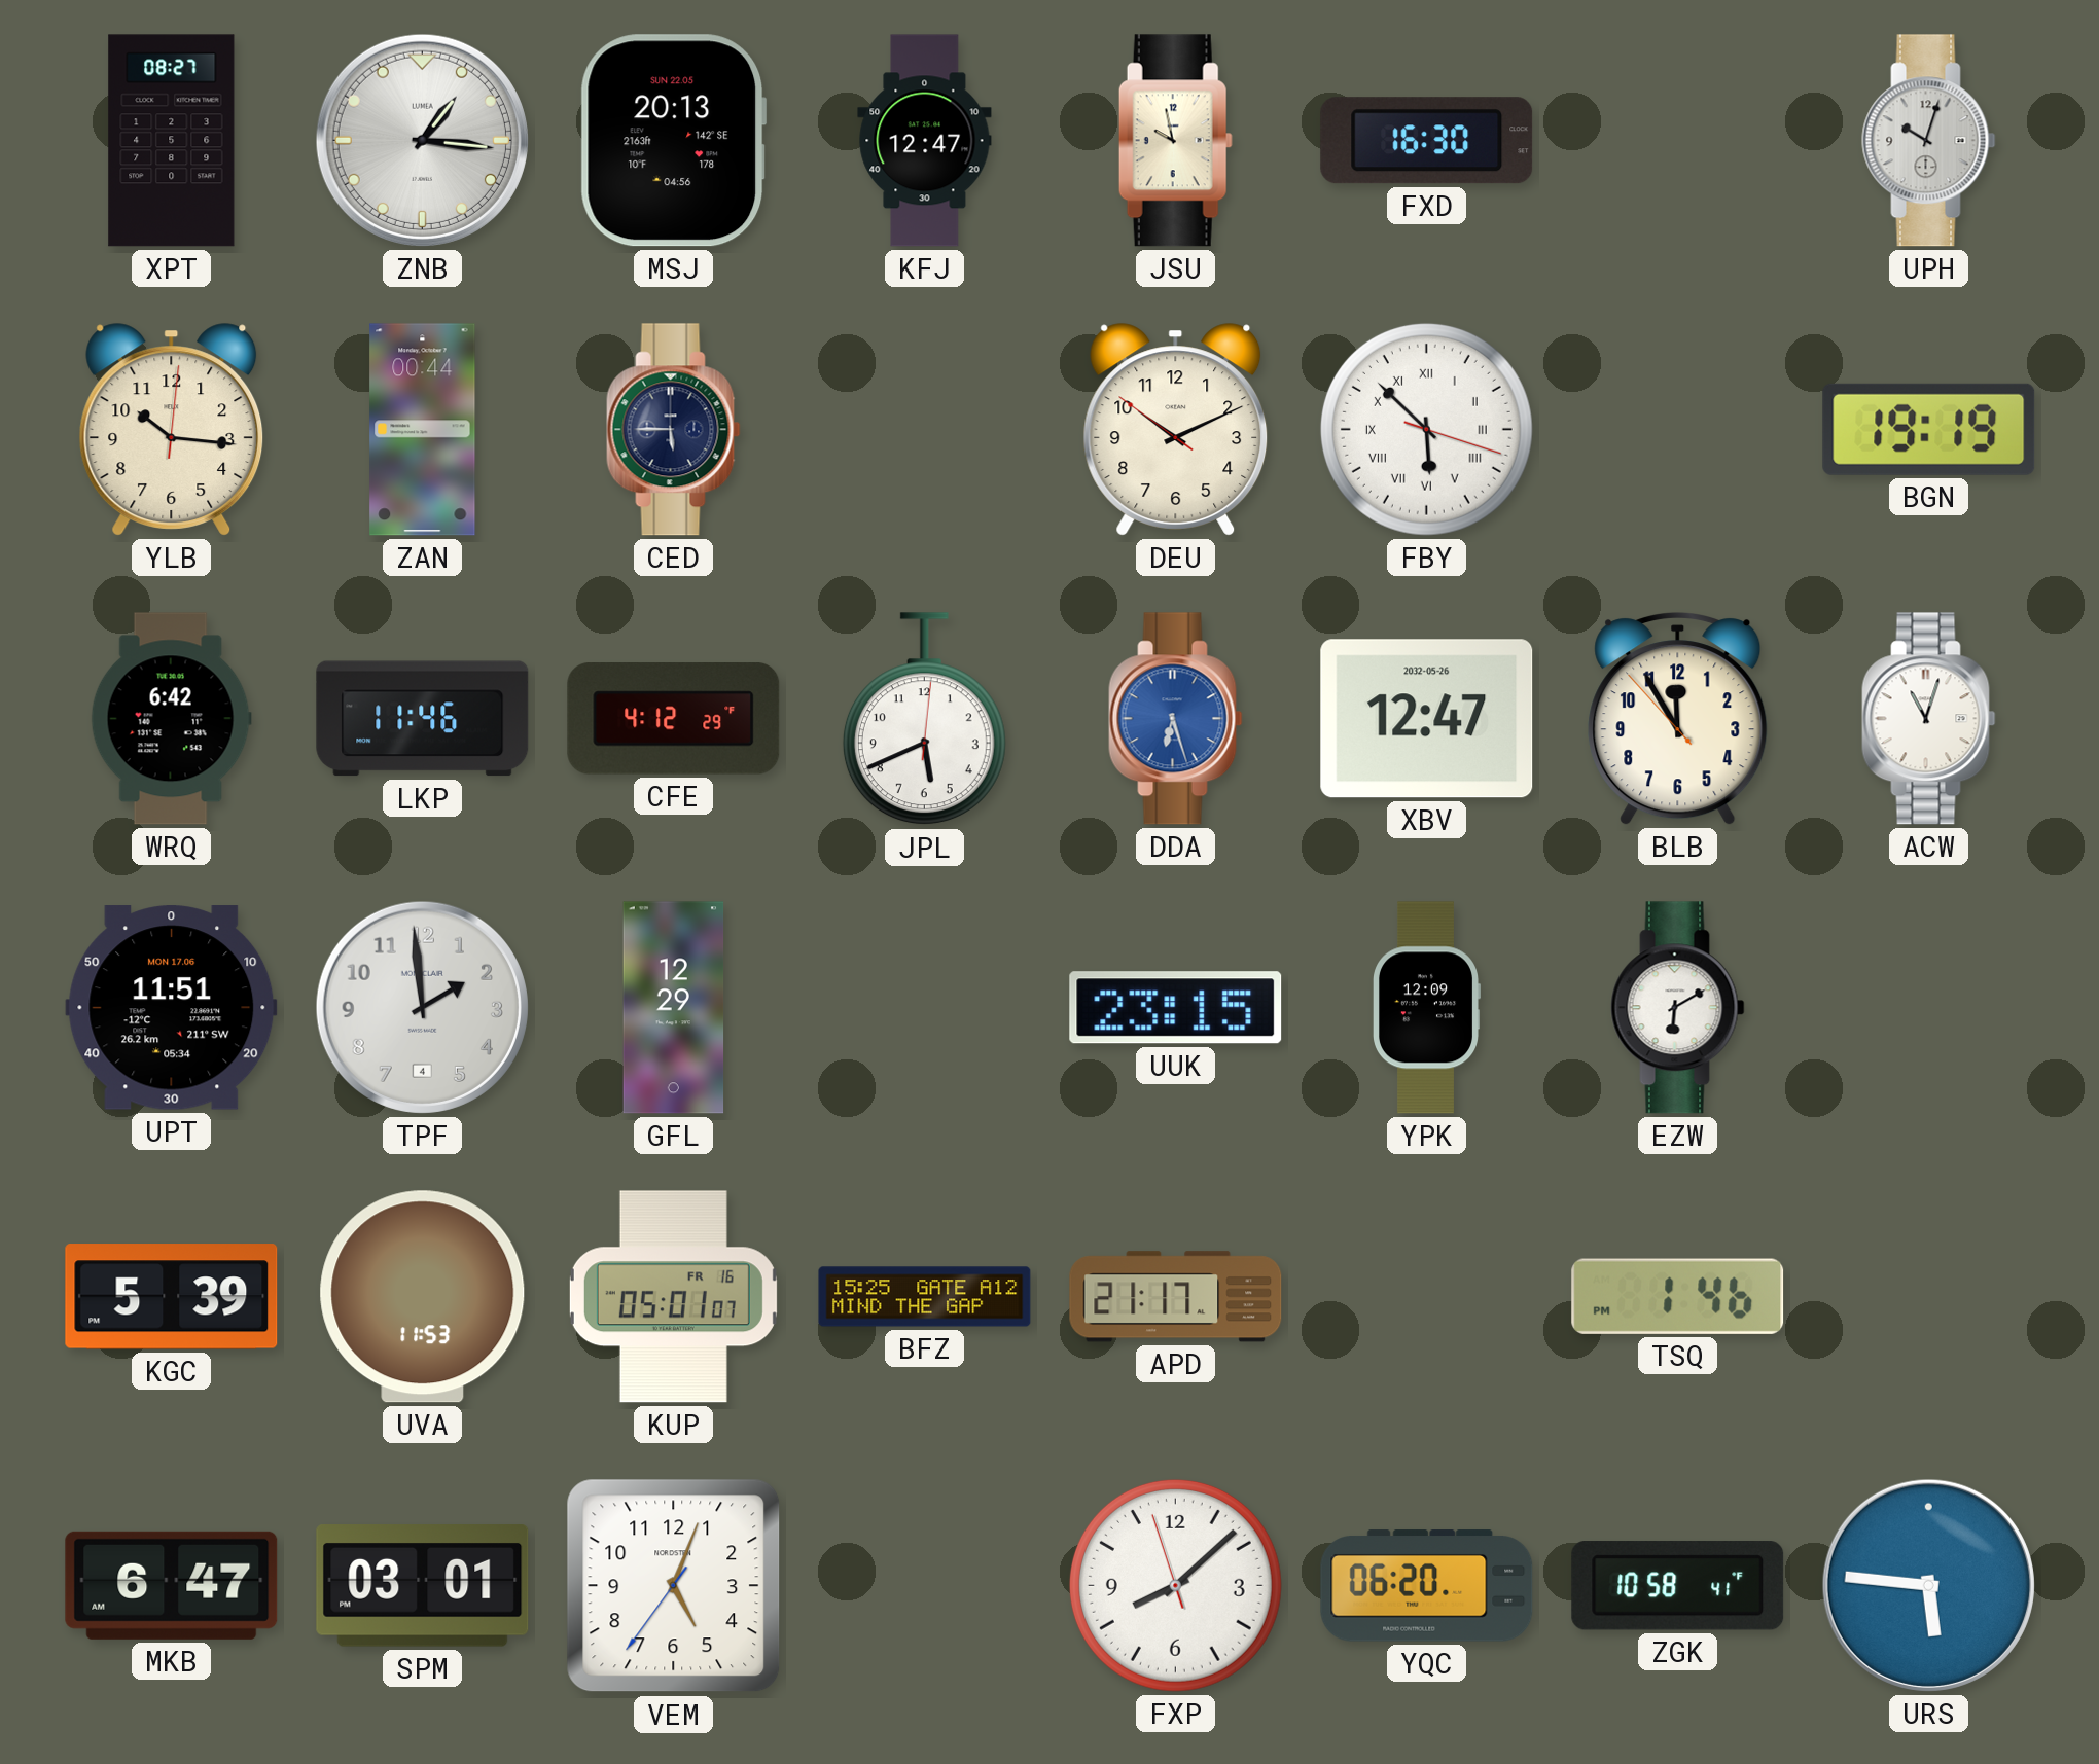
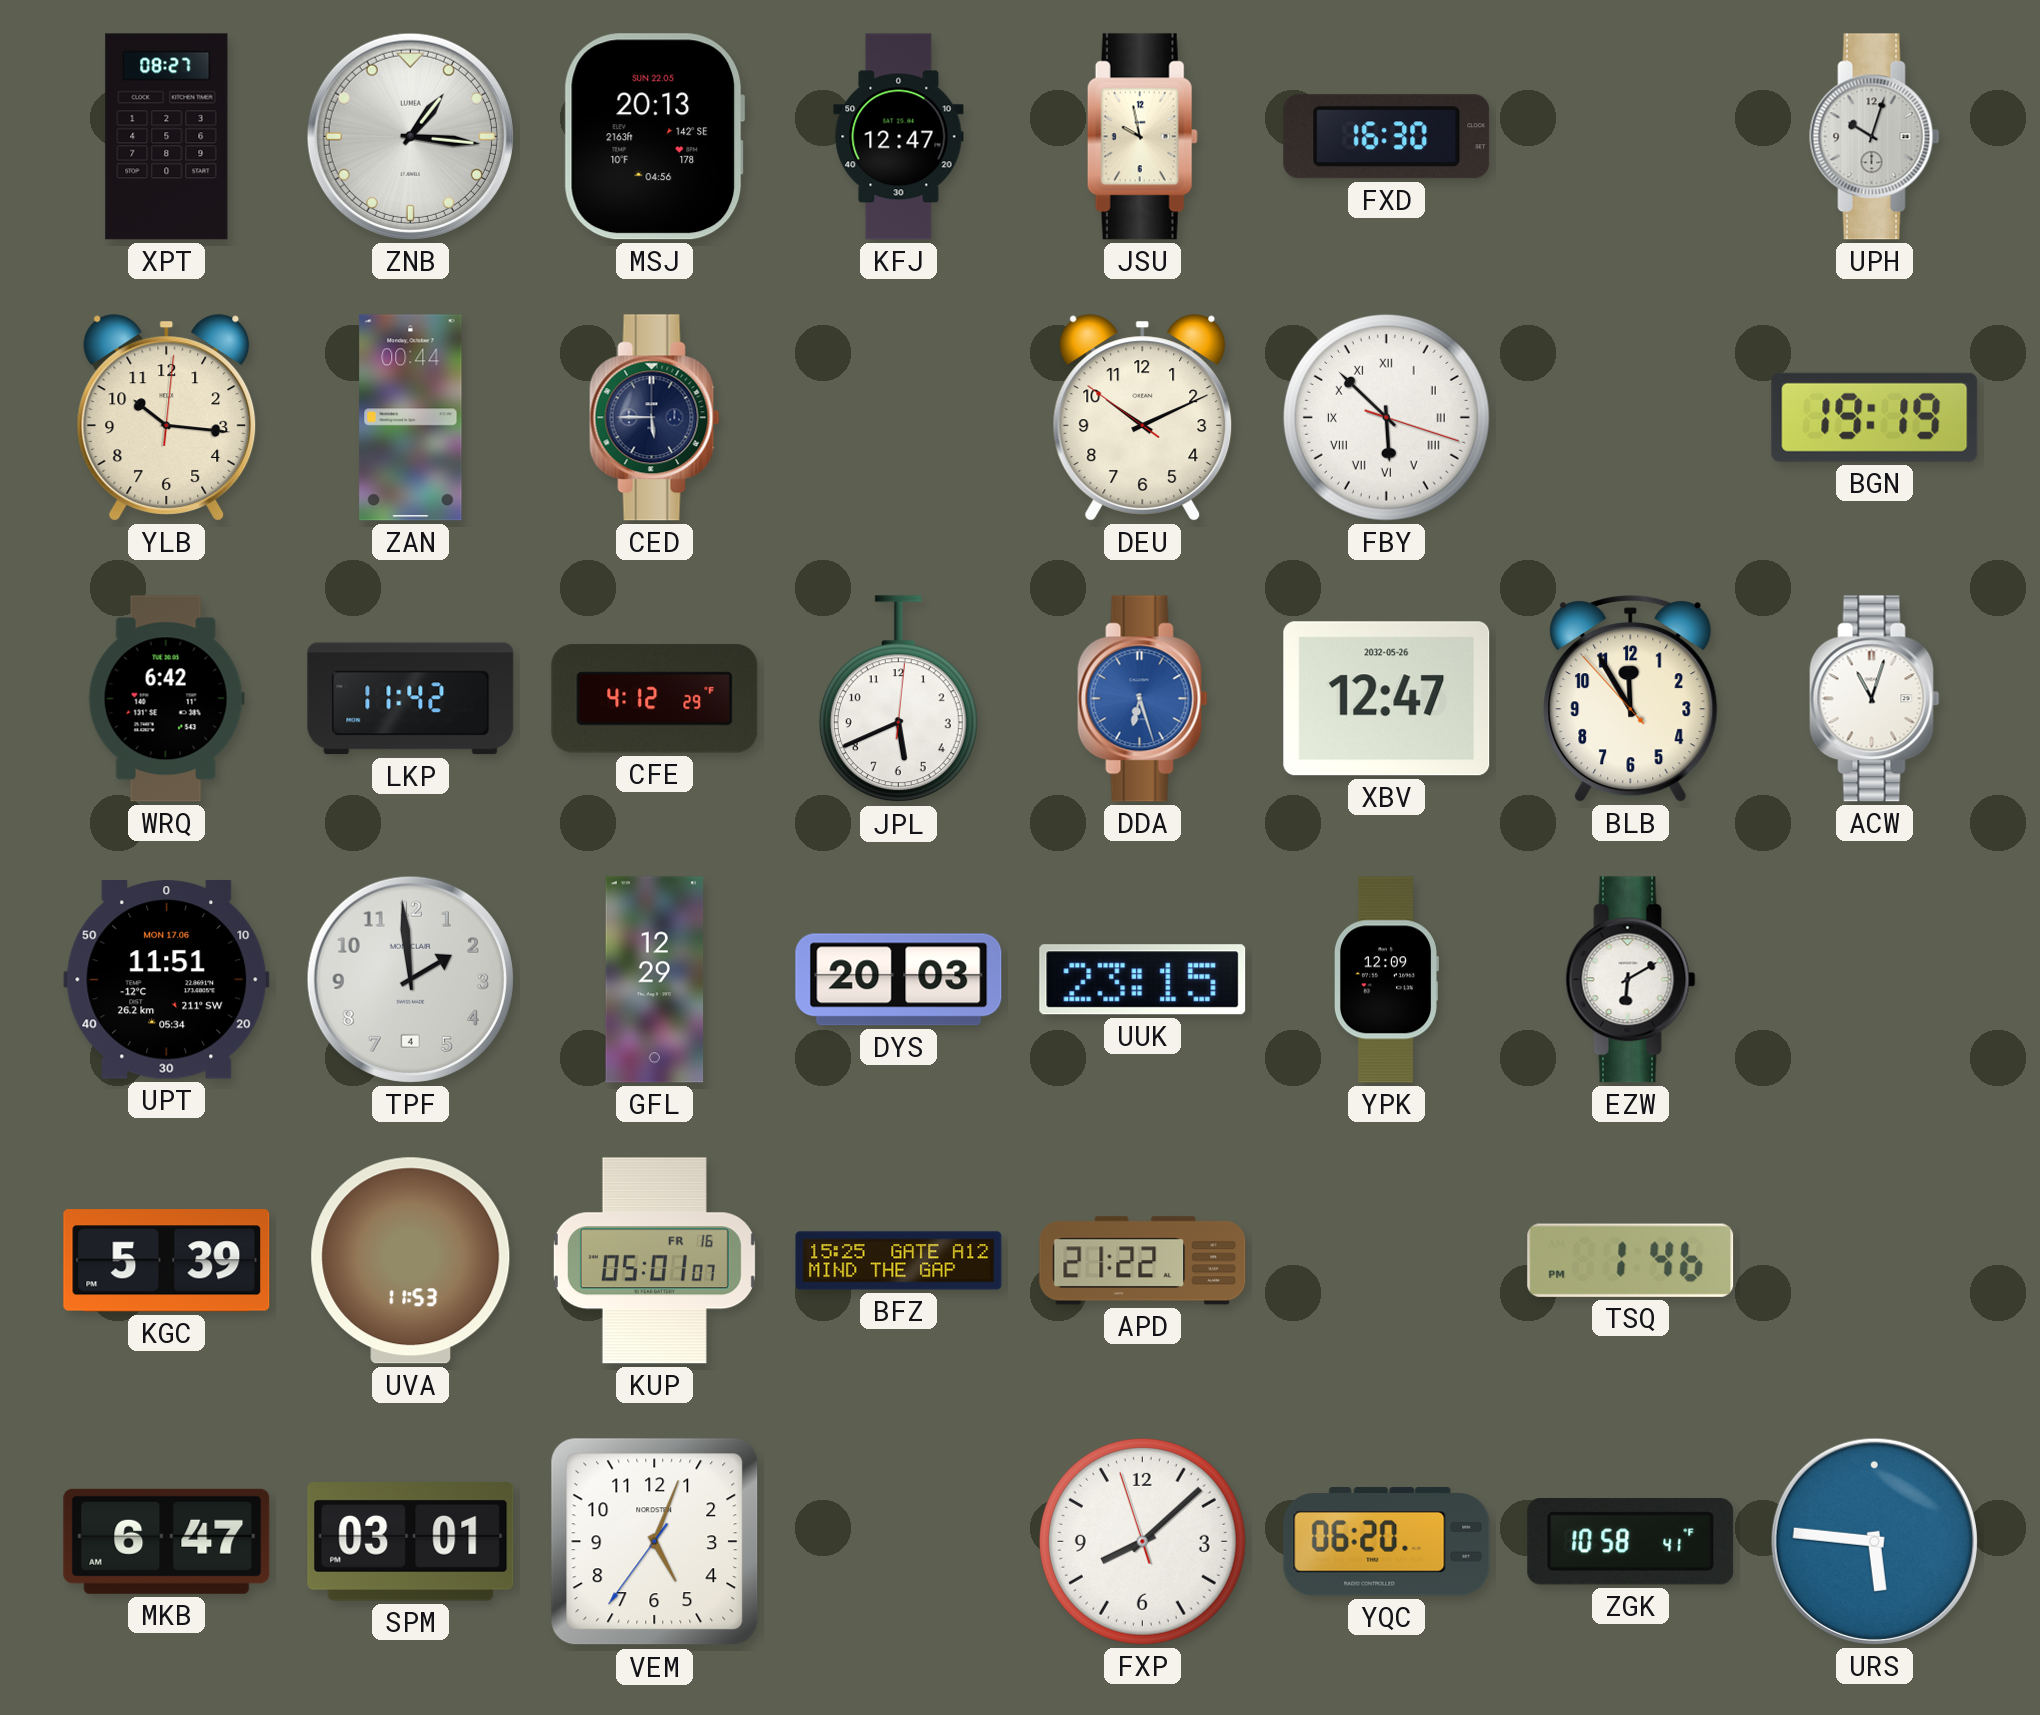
LKP: 11:46 -> 11:42 (411, 699)
DYS: none -> 20:03 (899, 980)
APD: 21:17 -> 21:22 (1143, 1261)
